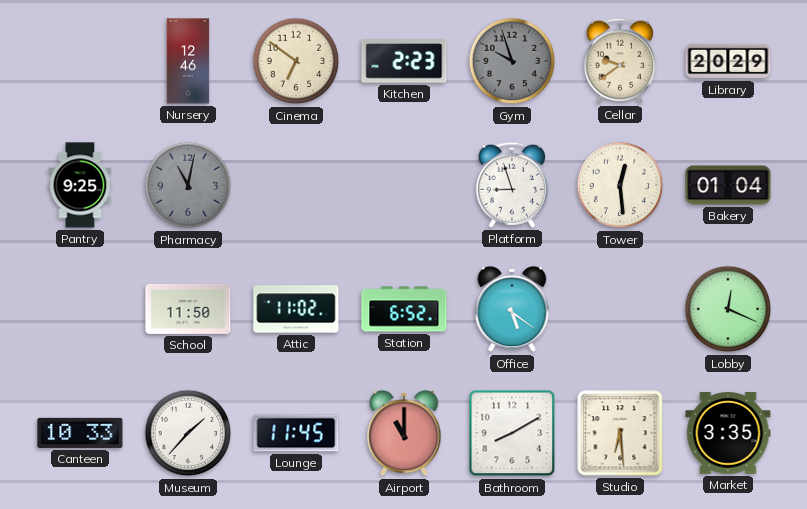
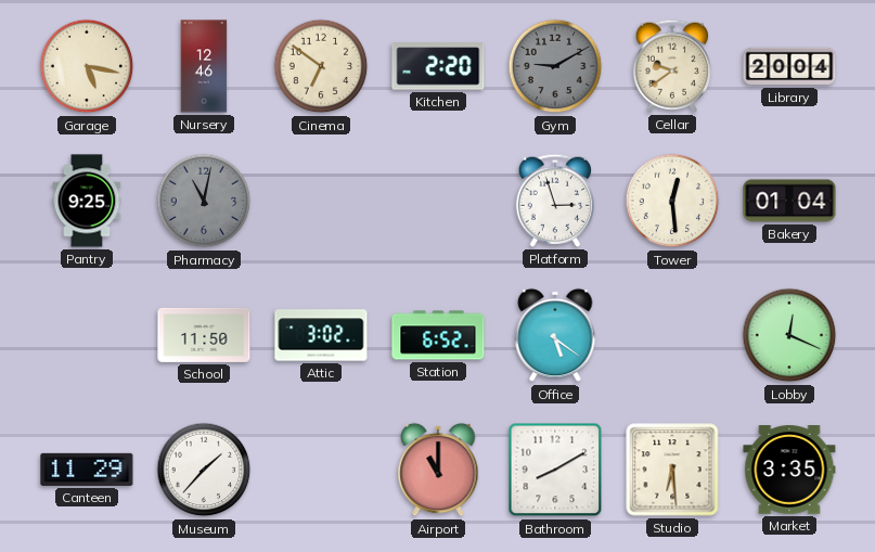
Garage: none -> 5:17 (87, 66)
Kitchen: 2:23 -> 2:20 (438, 66)
Gym: 9:57 -> 9:10 (555, 66)
Library: 20:29 -> 20:04 (789, 66)
Platform: 8:57 -> 2:57 (555, 201)
Attic: 11:02 -> 3:02 (321, 335)
Canteen: 10:33 -> 11:29 (87, 470)
Lounge: 11:45 -> none (296, 433)
